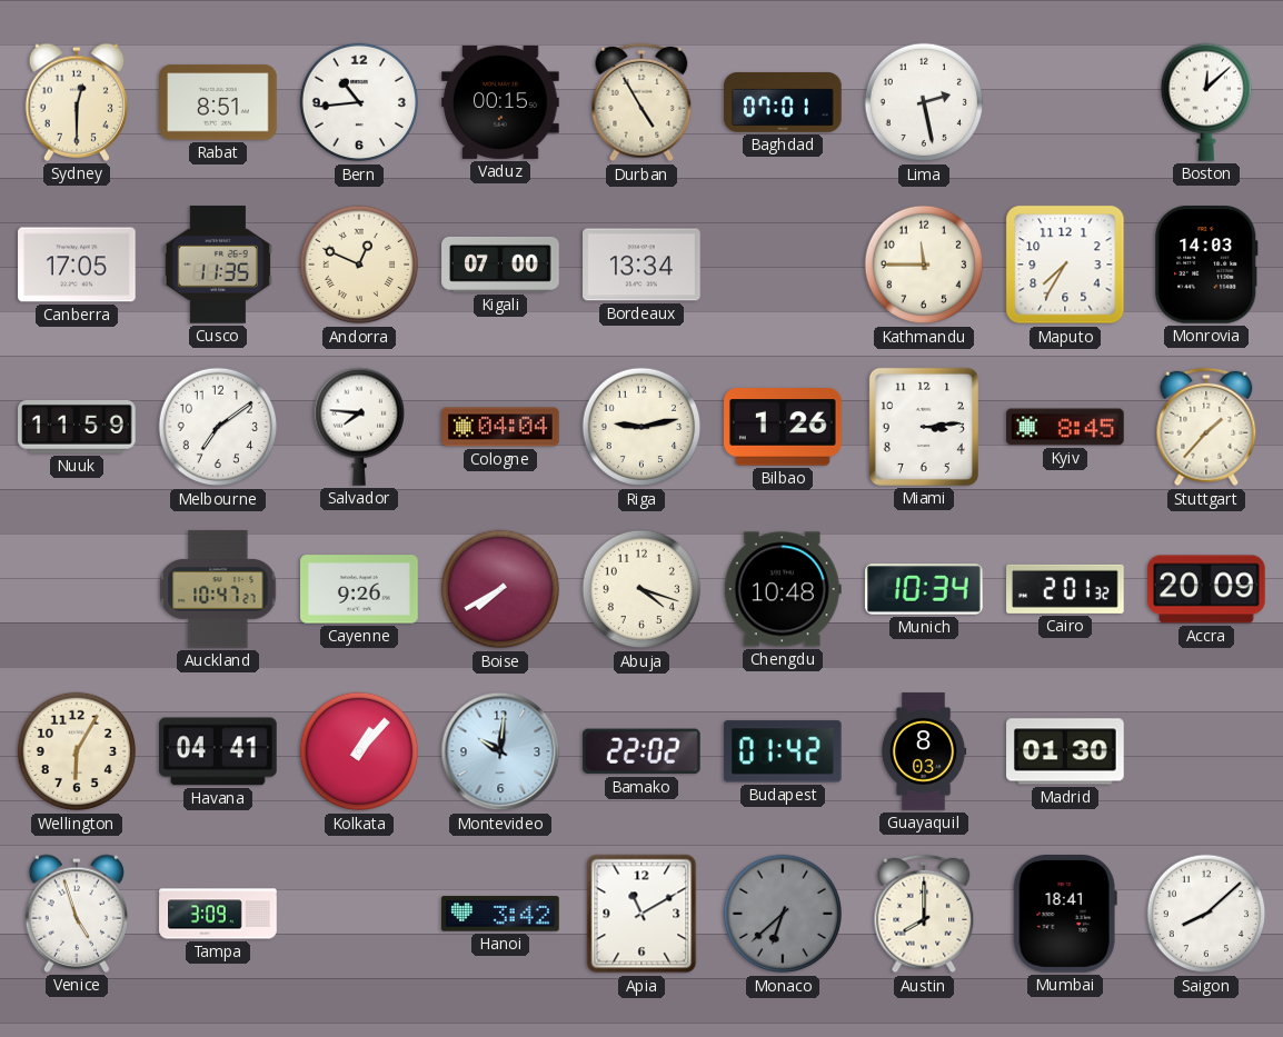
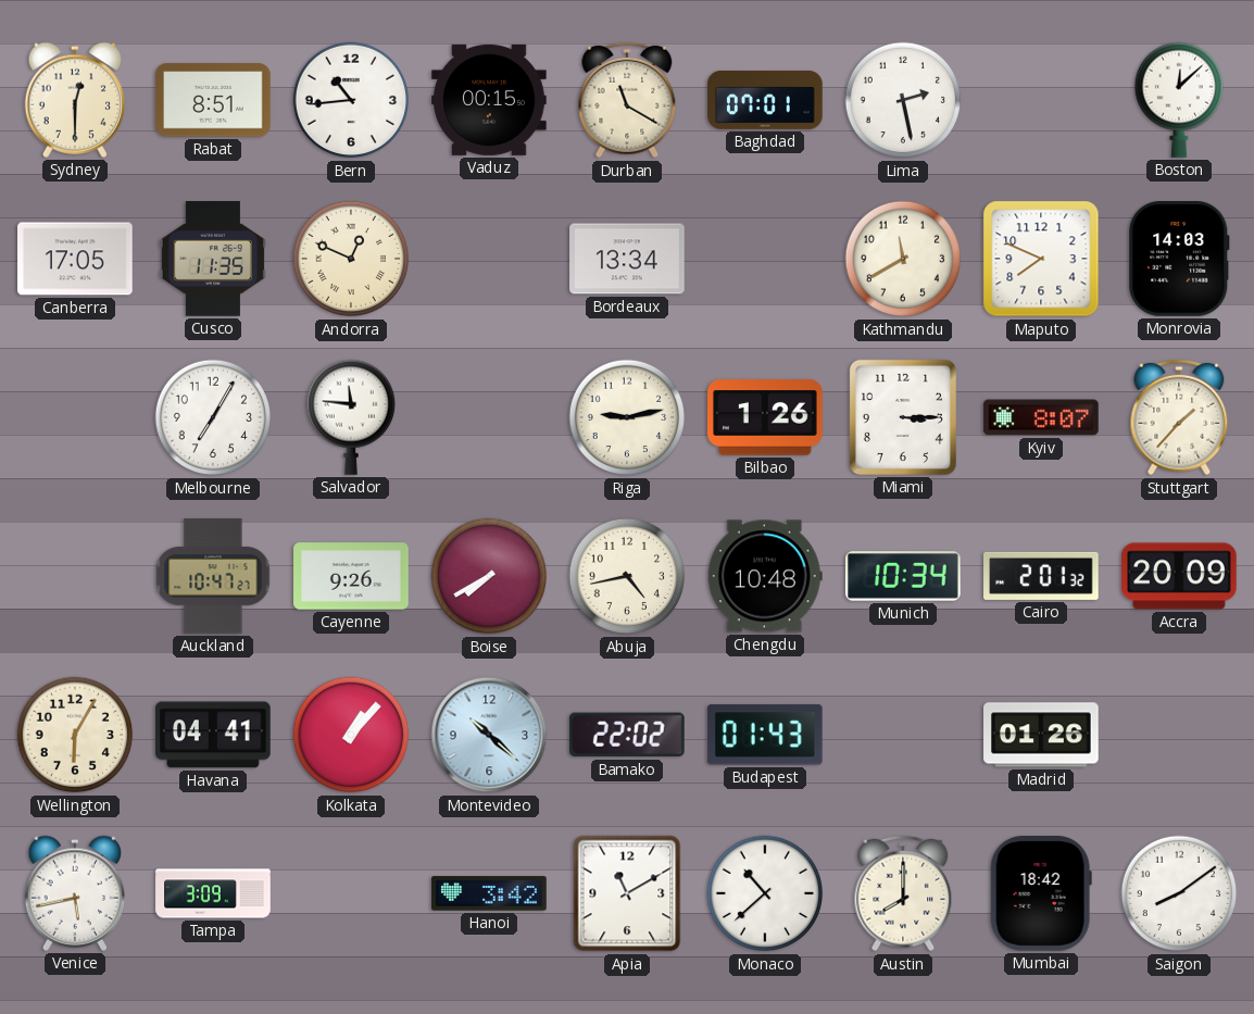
Durban: 4:55 -> 11:20 (627, 100)
Kigali: 07:00 -> none (500, 265)
Kathmandu: 11:45 -> 11:40 (903, 259)
Maputo: 7:35 -> 7:49 (1041, 259)
Nuuk: 11:59 -> none (77, 428)
Melbourne: 7:09 -> 7:05 (213, 417)
Salvador: 7:46 -> 11:46 (350, 417)
Cologne: 04:04 -> none (500, 427)
Miami: 3:14 -> 3:15 (903, 417)
Kyiv: 8:45 -> 8:07 (1041, 417)
Abuja: 4:18 -> 4:43 (627, 576)
Montevideo: 10:01 -> 10:22 (489, 735)
Budapest: 01:42 -> 01:43 (765, 735)
Guayaquil: 8:03 -> none (924, 751)
Madrid: 01:30 -> 01:26 (1041, 735)
Venice: 4:57 -> 5:43 (74, 893)
Monaco: 6:38 -> 10:38 (765, 893)
Monaco dial: grey -> white (765, 893)
Mumbai: 18:41 -> 18:42 (1041, 894)
Saigon: 8:08 -> 8:09 (1179, 893)
